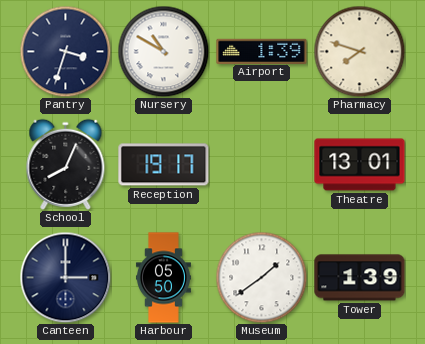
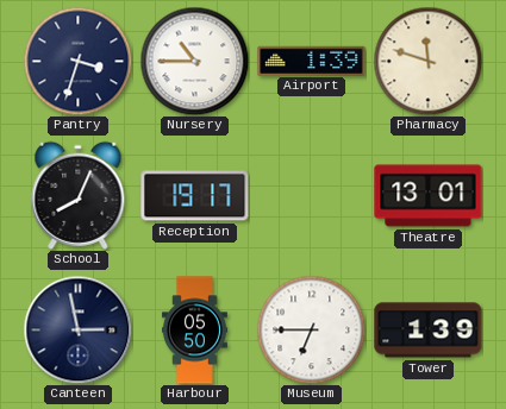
Nursery: 10:50 -> 10:45 (194, 61)
Pharmacy: 7:48 -> 11:48 (427, 61)
Canteen: 3:00 -> 2:58 (77, 329)
Museum: 1:39 -> 6:45 (311, 329)
